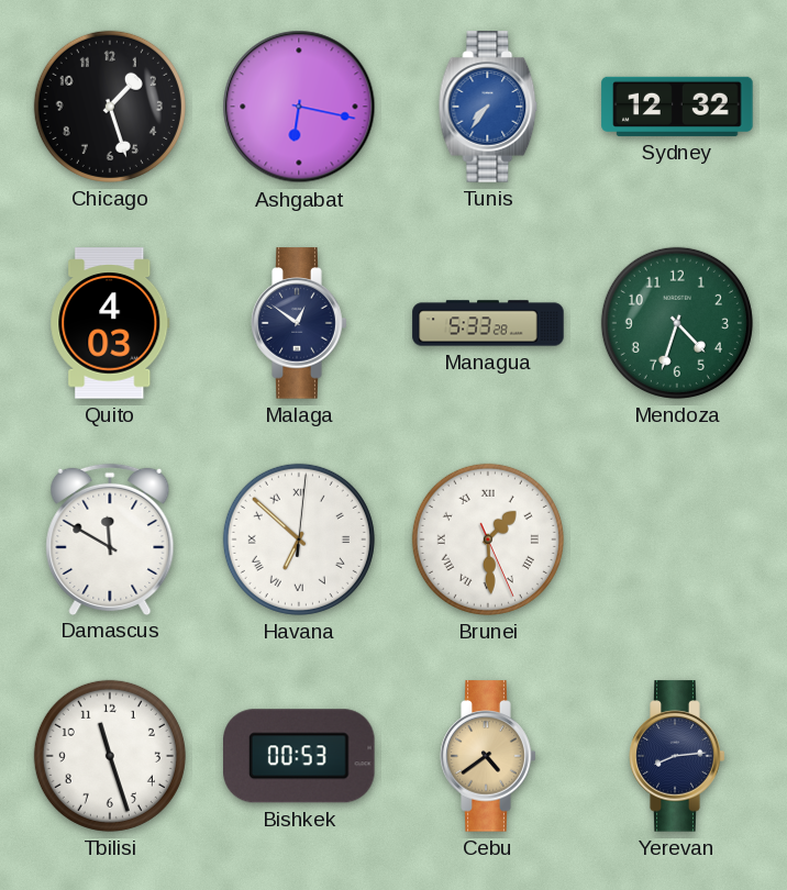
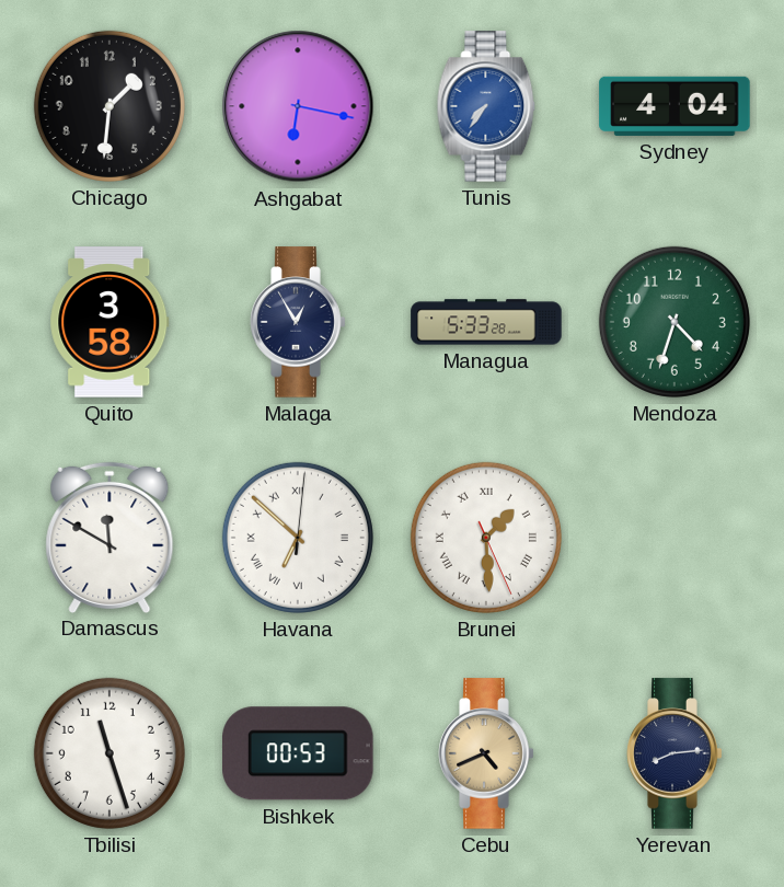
Chicago: 1:27 -> 1:31 (109, 106)
Sydney: 12:32 -> 4:04 (675, 106)
Quito: 4:03 -> 3:58 (109, 322)
Malaga: 12:51 -> 12:55 (298, 322)
Cebu: 4:39 -> 4:41 (486, 753)
